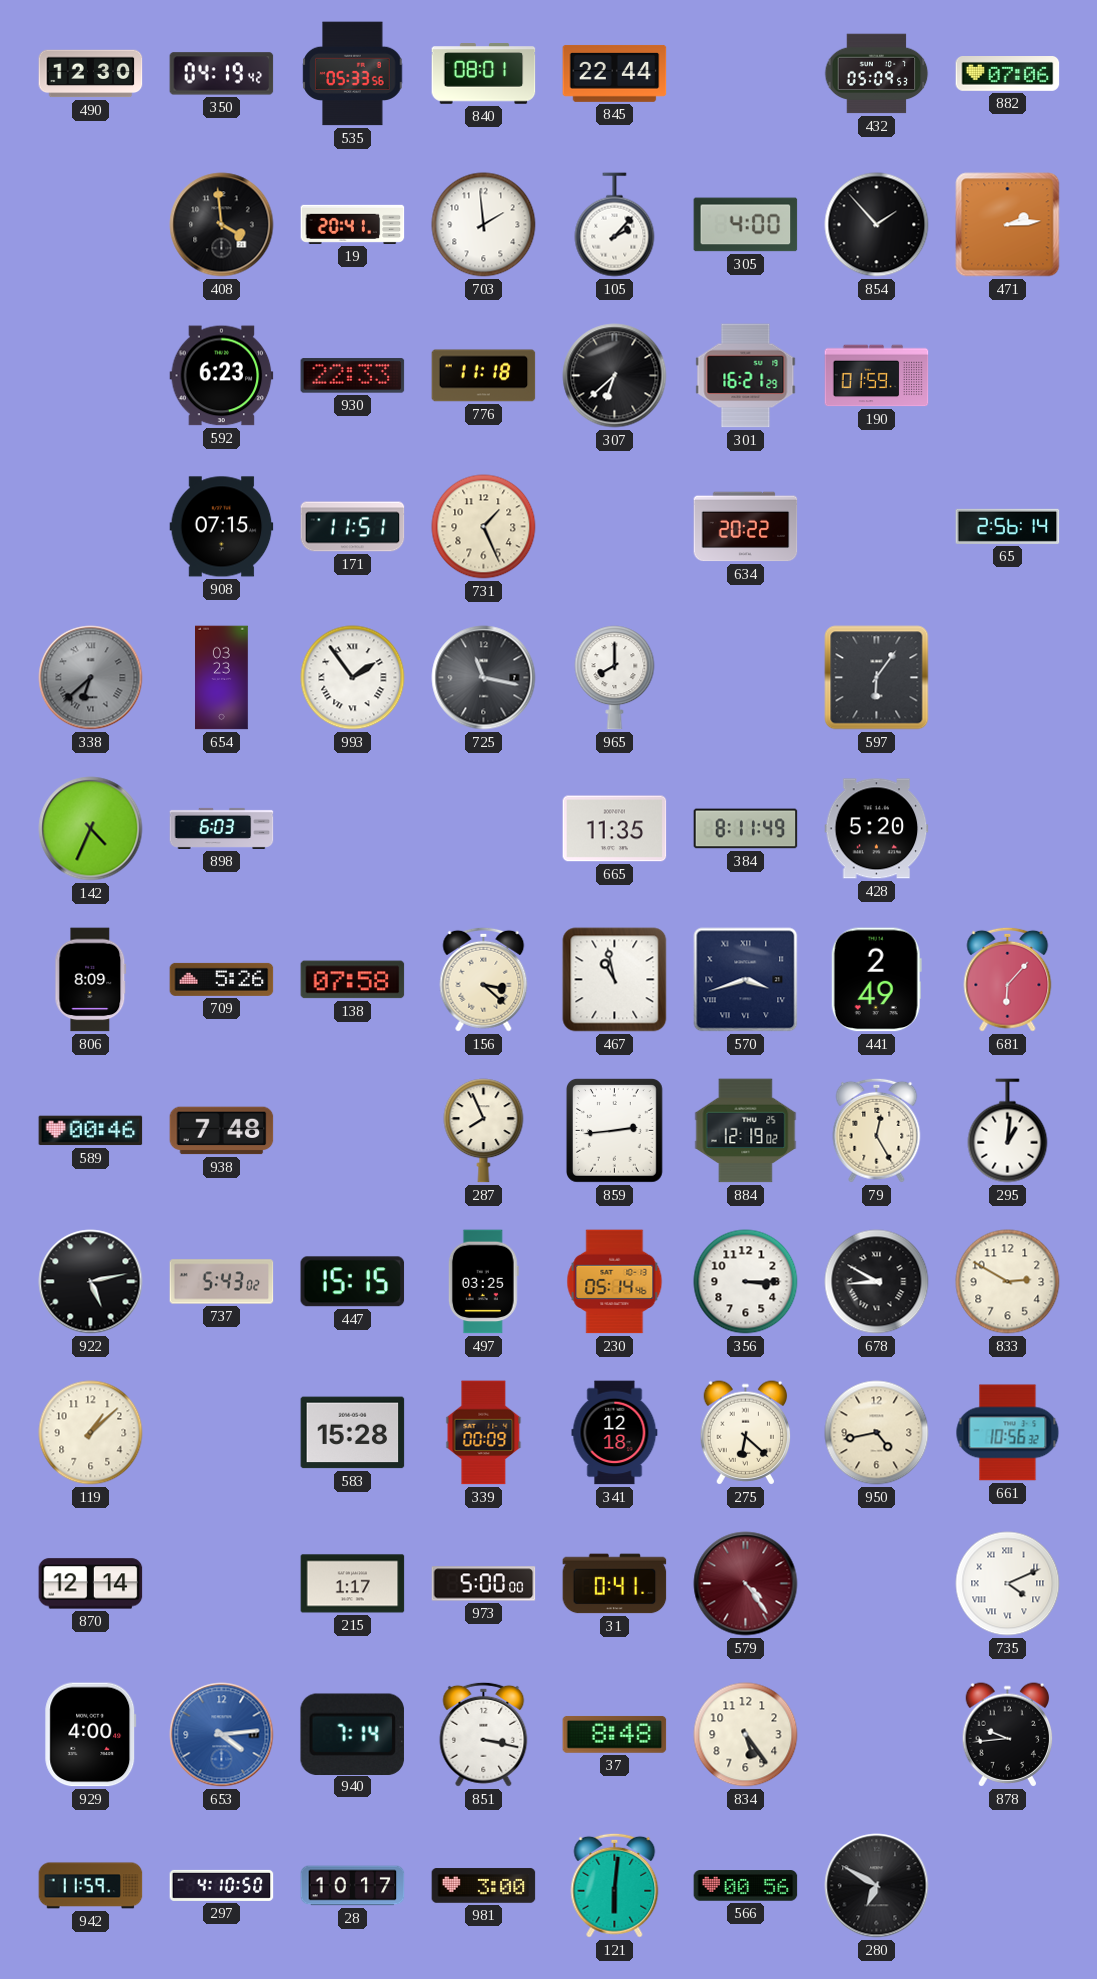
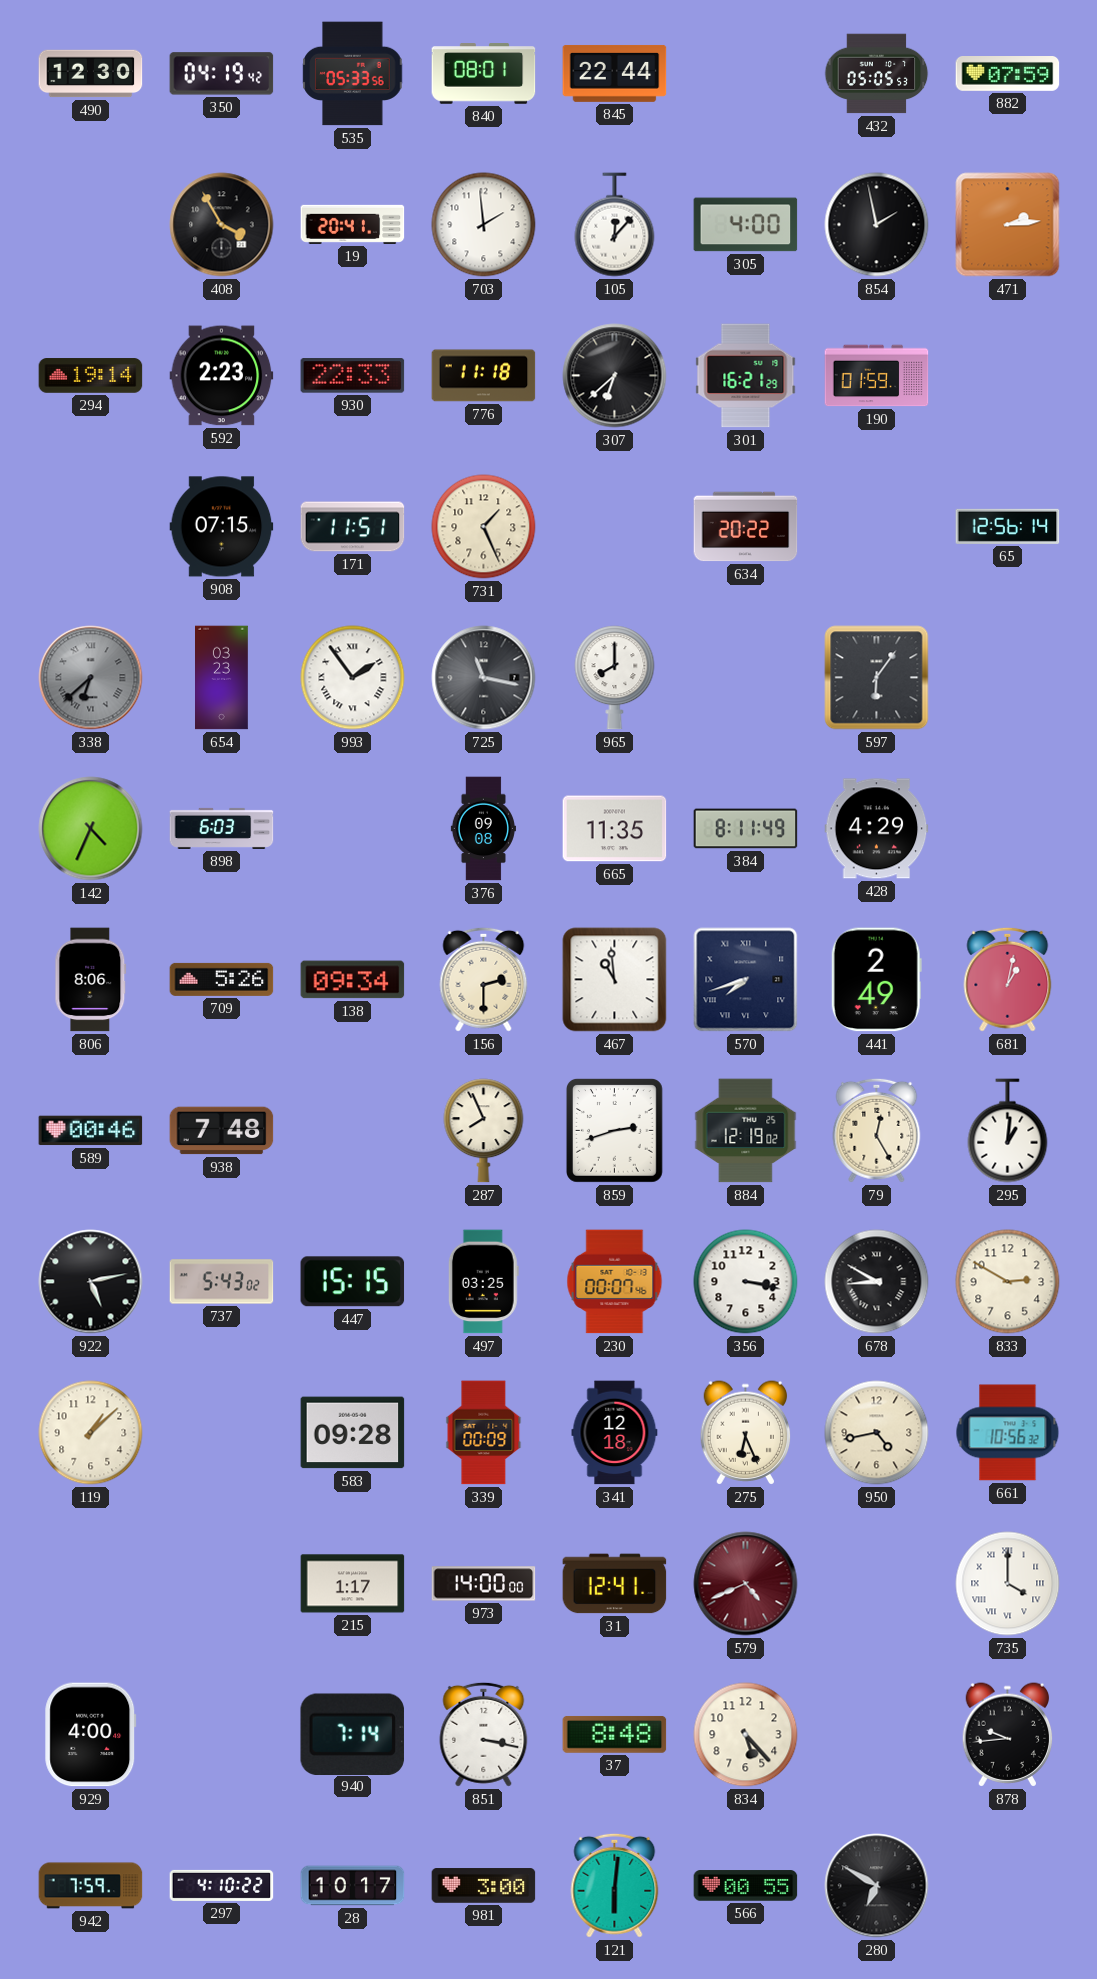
432: 05:09 -> 05:05 (877, 74)
882: 07:06 -> 07:59 (1008, 74)
408: 3:59 -> 3:55 (222, 225)
105: 2:07 -> 12:07 (615, 225)
854: 1:53 -> 1:58 (877, 225)
294: none -> 19:14 (91, 376)
592: 6:23 -> 2:23 (222, 376)
65: 2:56 -> 12:56 (1008, 526)
376: none -> 09:08 (483, 829)
428: 5:20 -> 4:29 (877, 829)
806: 8:09 -> 8:06 (91, 980)
138: 07:58 -> 09:34 (353, 980)
156: 3:22 -> 2:30 (484, 979)
467: 10:58 -> 10:59 (615, 980)
570: 3:42 -> 7:42 (746, 980)
681: 6:07 -> 1:02 (1008, 979)
859: 2:44 -> 2:42 (614, 1131)
230: 05:14 -> 00:07 (615, 1282)
356: 3:15 -> 3:17 (746, 1282)
583: 15:28 -> 09:28 (353, 1433)
275: 6:22 -> 6:26 (746, 1433)
870: 12:14 -> none (91, 1584)
973: 5:00 -> 14:00 (484, 1584)
31: 0:41 -> 12:41 (615, 1584)
579: 4:24 -> 4:41 (746, 1584)
735: 4:11 -> 4:00 (1008, 1584)
653: 4:14 -> none (222, 1735)
834: 5:24 -> 5:23 (746, 1735)
942: 11:59 -> 7:59 (91, 1886)
297: 4:10:50 -> 4:10:22 (222, 1885)
566: 00:56 -> 00:55 (746, 1886)
